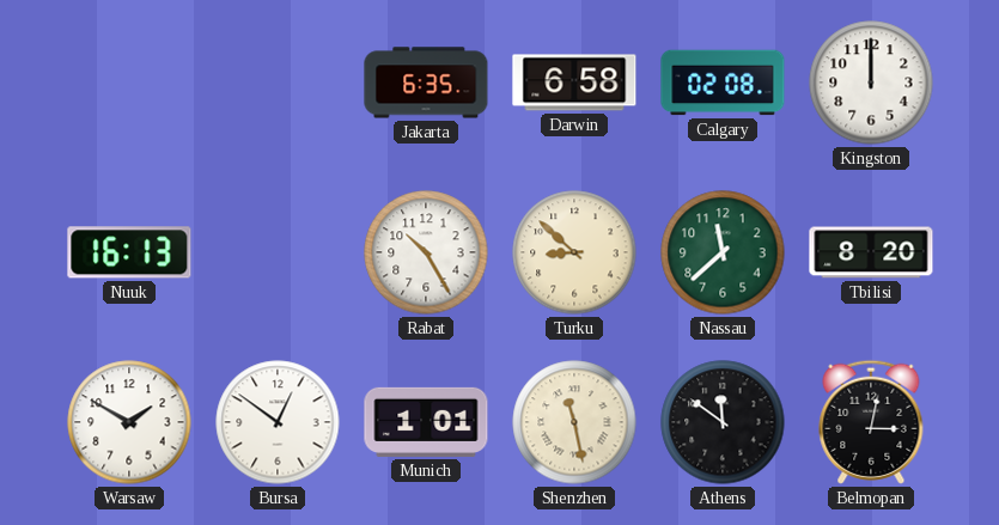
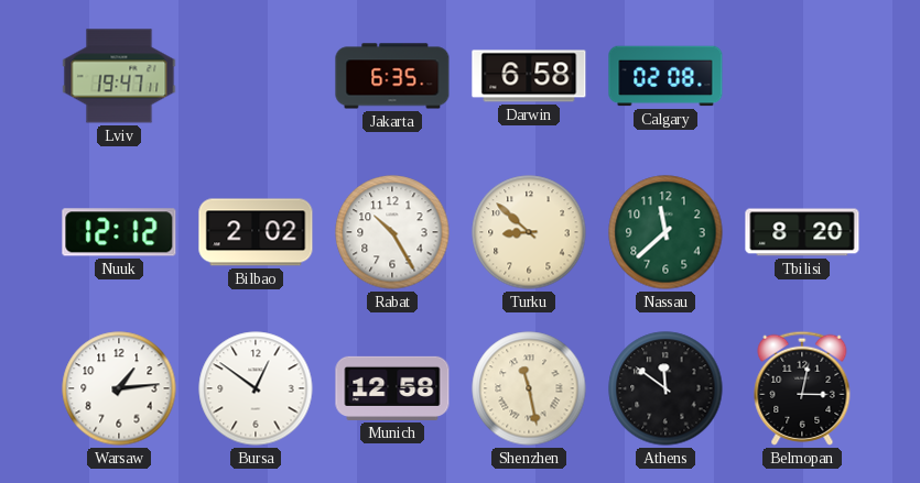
Lviv: none -> 19:47 (119, 76)
Kingston: 12:00 -> none (871, 83)
Nuuk: 16:13 -> 12:12 (119, 232)
Bilbao: none -> 2:02 (256, 232)
Warsaw: 1:50 -> 1:14 (119, 388)
Munich: 1:01 -> 12:58 (392, 388)
